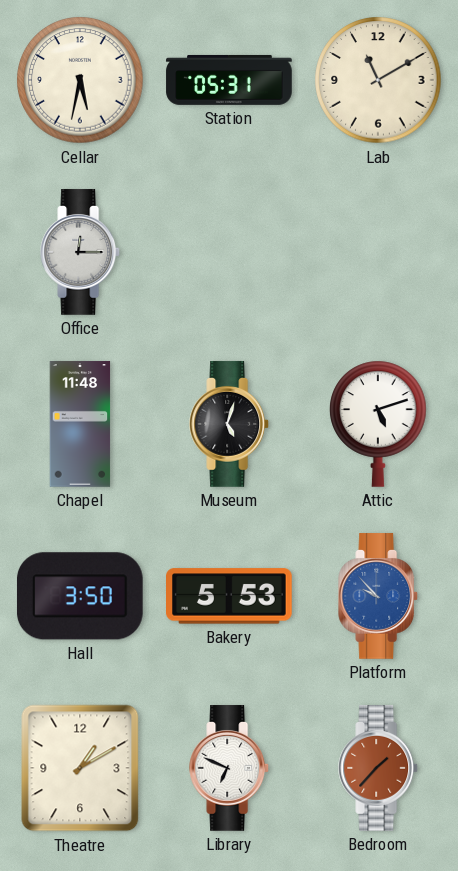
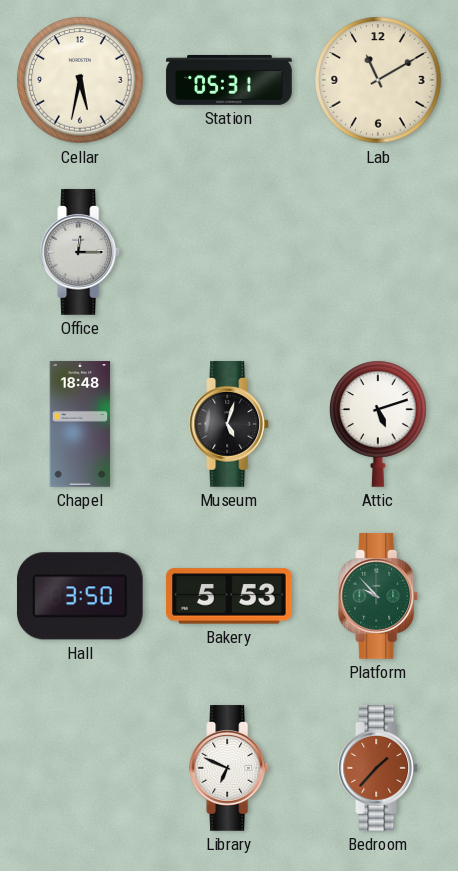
Chapel: 11:48 -> 18:48 (80, 424)
Platform dial: blue -> green (379, 596)
Theatre: 1:10 -> none (80, 768)
